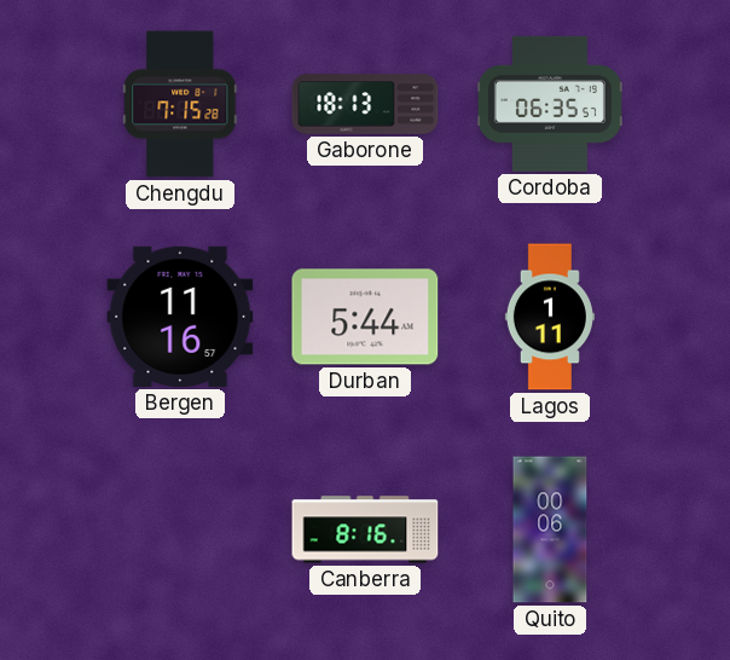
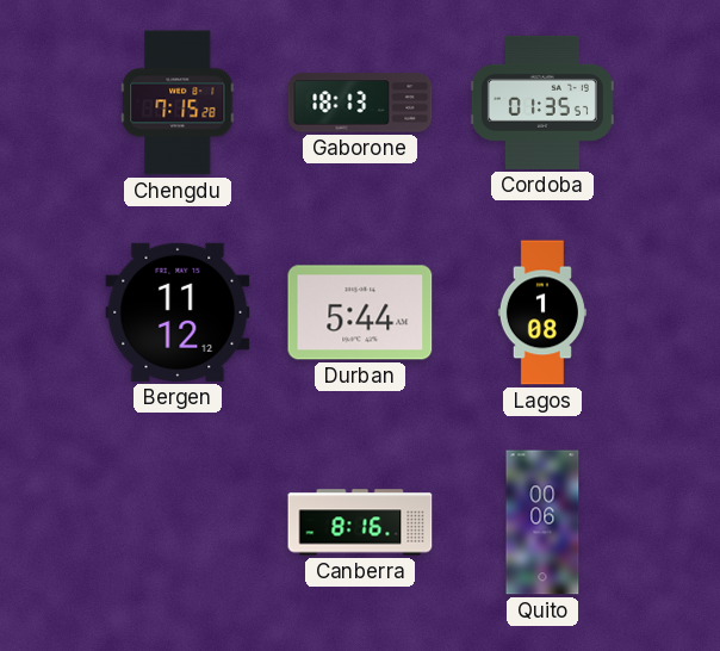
Cordoba: 06:35 -> 01:35 (542, 103)
Bergen: 11:16 -> 11:12 (178, 312)
Lagos: 1:11 -> 1:08 (542, 312)
